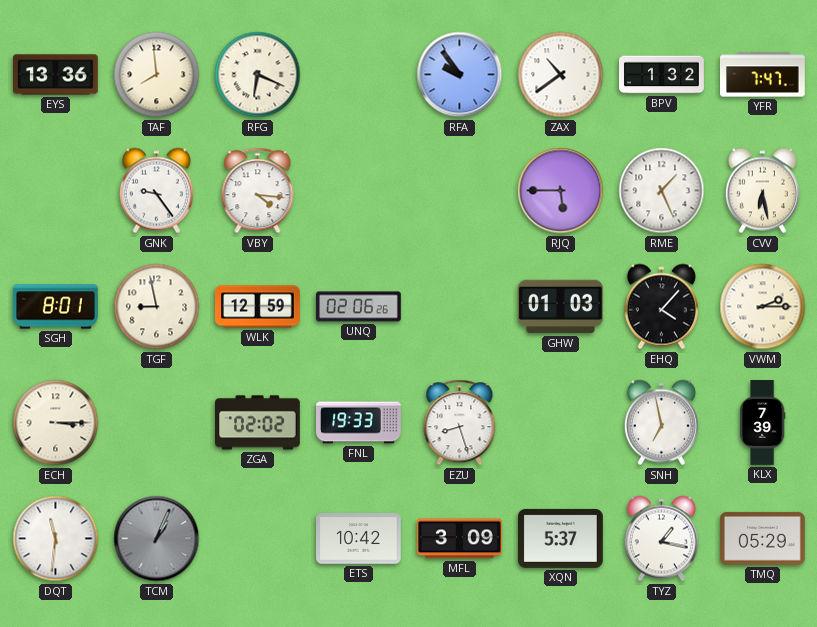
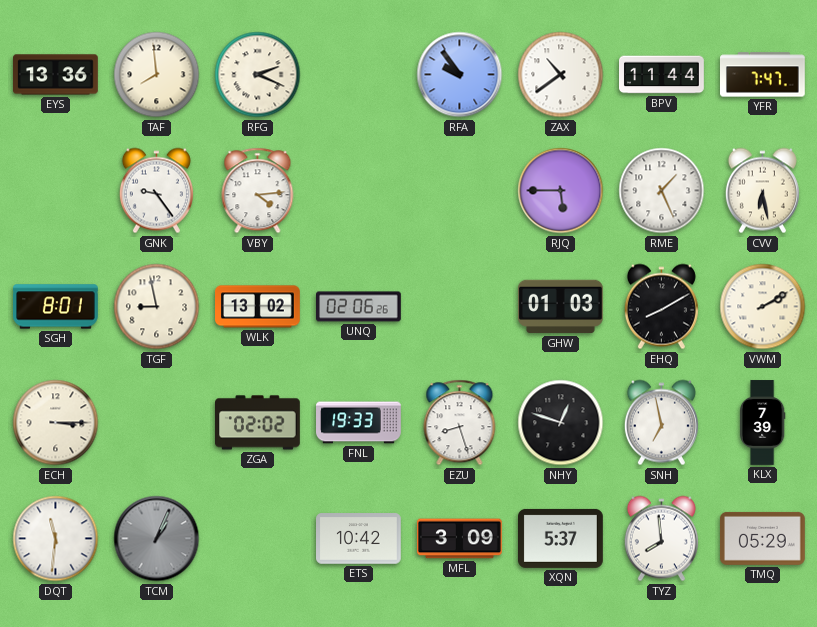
RFG: 6:19 -> 2:19 (258, 75)
BPV: 1:32 -> 11:44 (662, 75)
VBY: 4:16 -> 4:14 (258, 191)
WLK: 12:59 -> 13:02 (258, 307)
EHQ: 4:07 -> 8:10 (661, 307)
VWM: 2:15 -> 2:10 (763, 307)
NHY: none -> 12:48 (561, 423)
TYZ: 1:17 -> 7:59 (661, 539)
